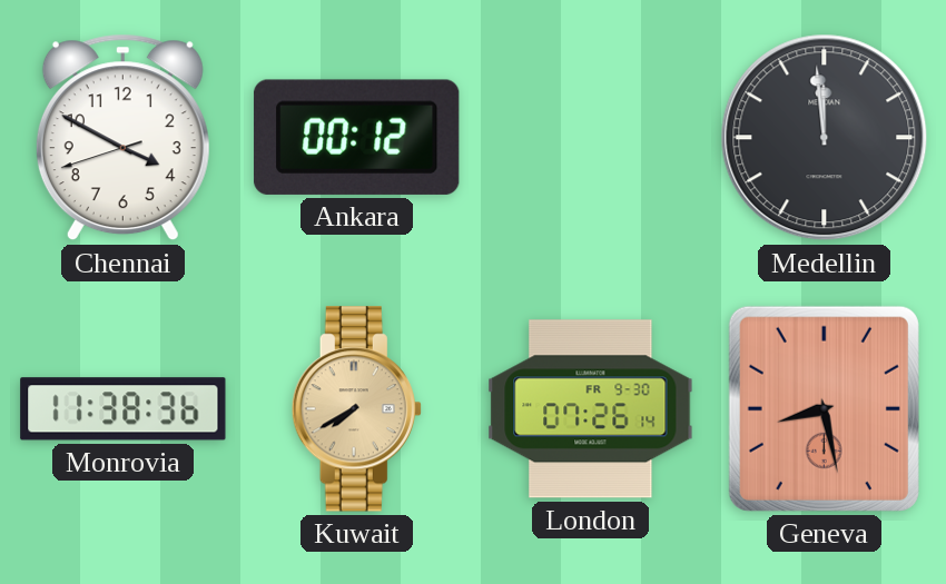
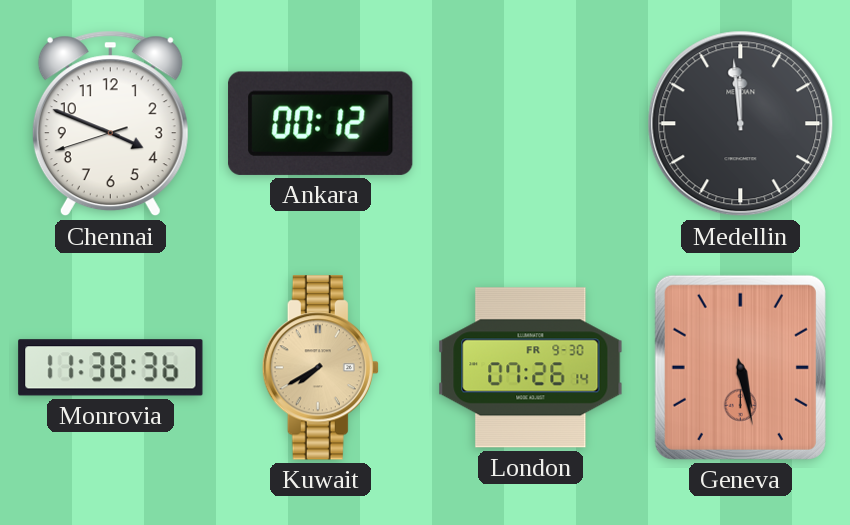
Chennai: 3:49 -> 3:48 (110, 124)
Geneva: 8:28 -> 5:28 (740, 367)
